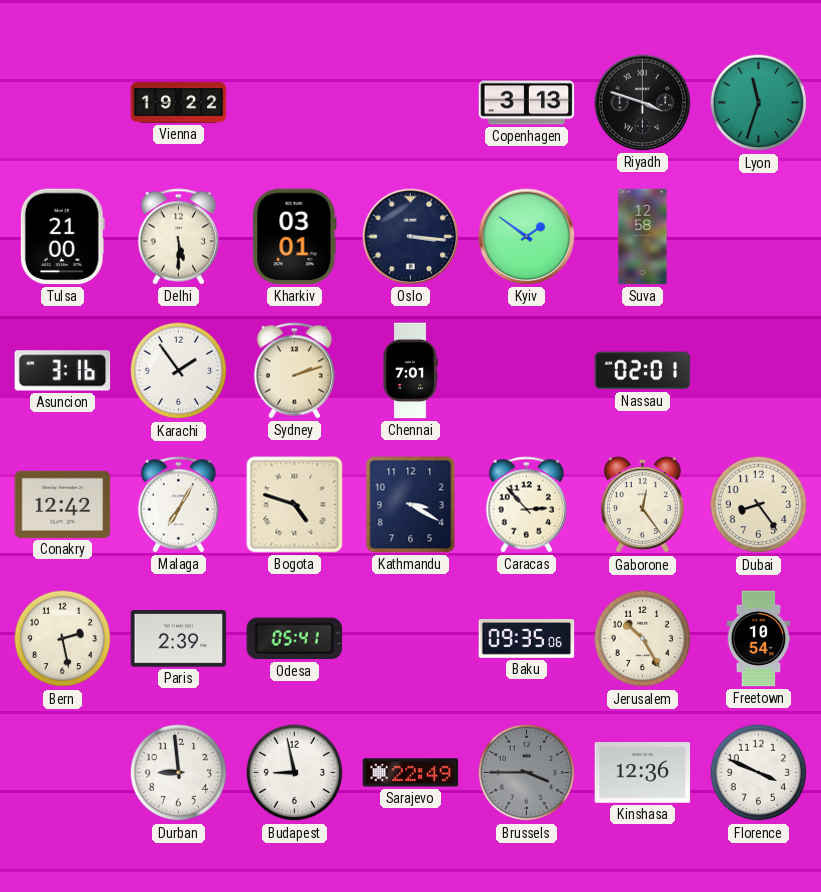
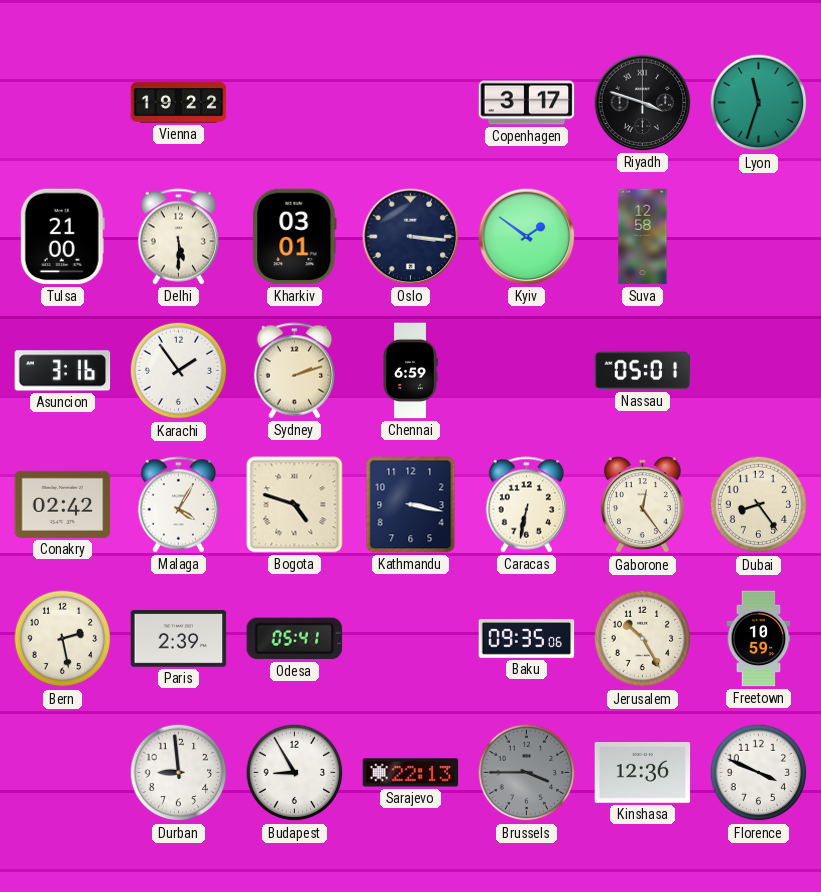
Copenhagen: 3:13 -> 3:17 (527, 103)
Chennai: 7:01 -> 6:59 (411, 371)
Nassau: 02:01 -> 05:01 (643, 371)
Conakry: 12:42 -> 02:42 (63, 504)
Malaga: 7:05 -> 4:05 (179, 505)
Kathmandu: 3:20 -> 3:17 (411, 505)
Caracas: 2:53 -> 6:32 (527, 505)
Freetown: 10:54 -> 10:59 (759, 639)
Budapest: 8:58 -> 8:55 (295, 773)
Sarajevo: 22:49 -> 22:13 (411, 773)
